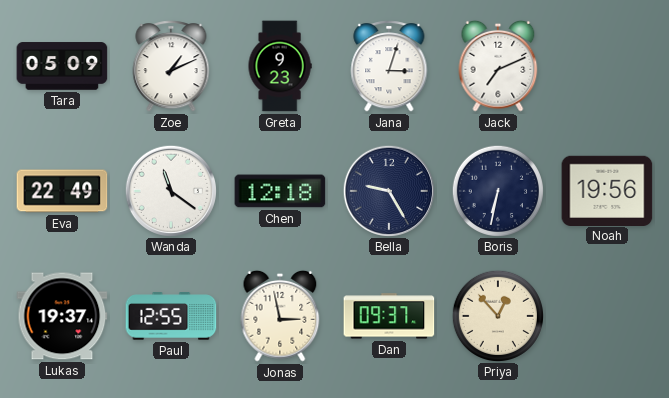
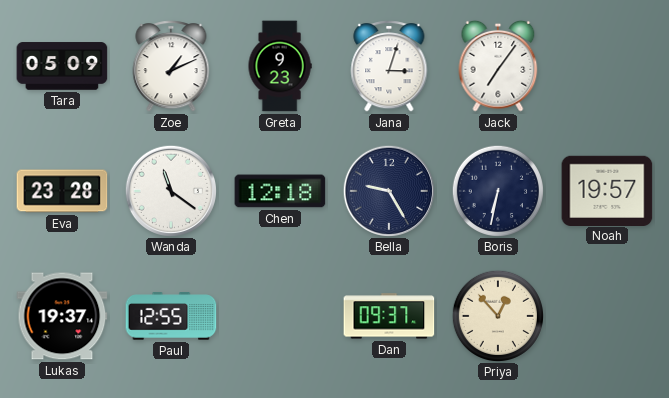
Jack: 7:11 -> 7:06 (498, 66)
Eva: 22:49 -> 23:28 (62, 191)
Noah: 19:56 -> 19:57 (607, 190)
Jonas: 2:58 -> none (280, 316)
